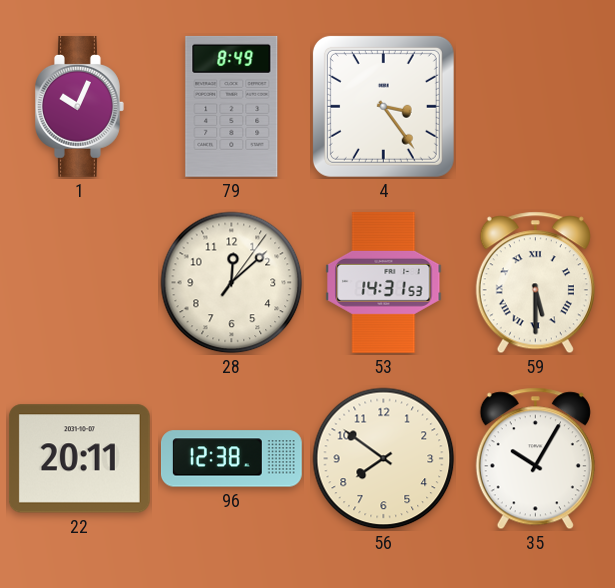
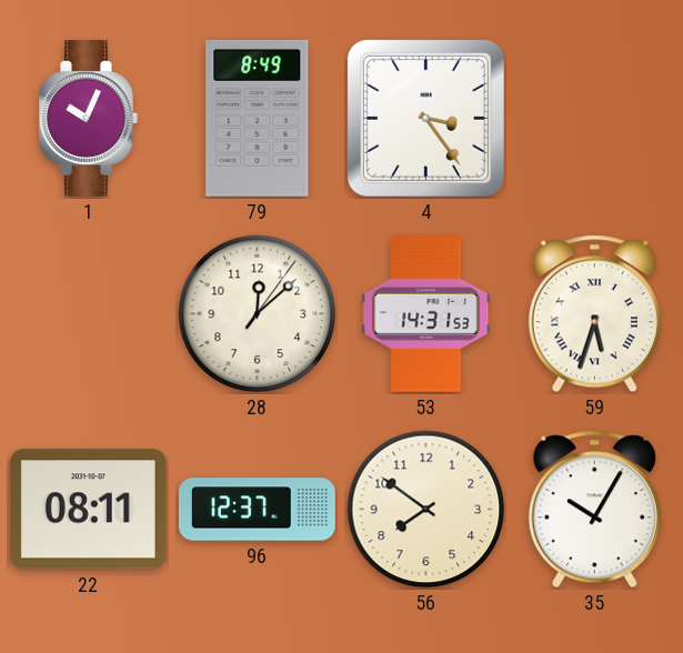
59: 5:30 -> 5:33 (594, 314)
22: 20:11 -> 08:11 (88, 510)
96: 12:38 -> 12:37 (257, 510)
